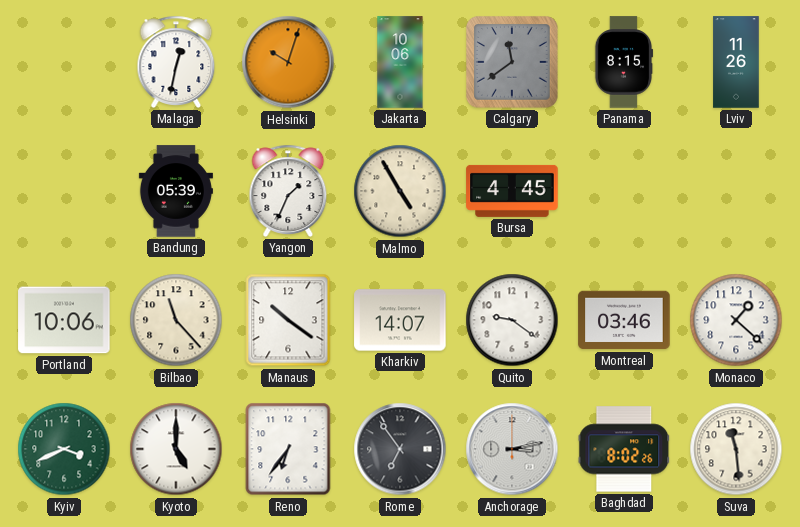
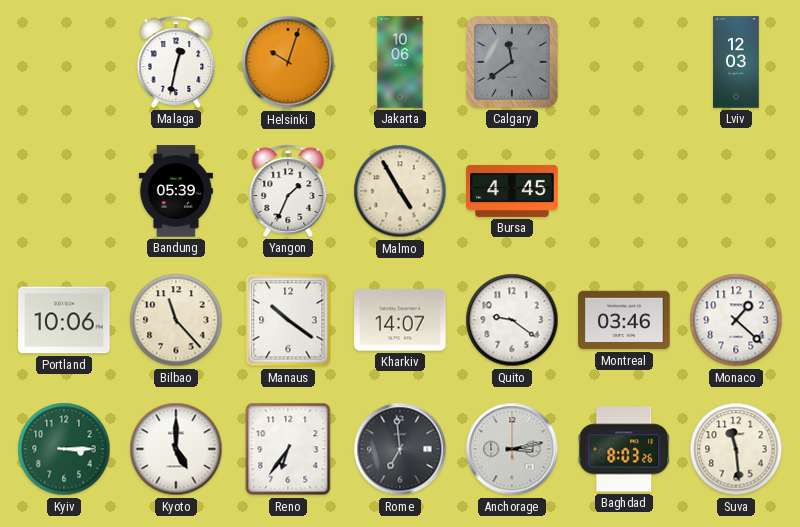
Panama: 8:15 -> none (624, 62)
Lviv: 11:26 -> 12:03 (736, 62)
Kyiv: 3:41 -> 3:15 (64, 449)
Rome: 6:54 -> 6:59 (400, 449)
Baghdad: 8:02 -> 8:03 (624, 449)
